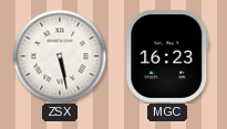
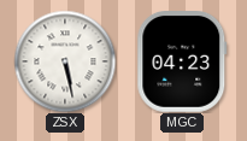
MGC: 16:23 -> 04:23 (182, 63)
